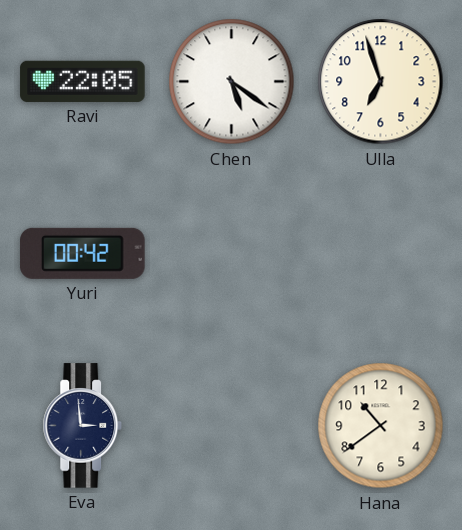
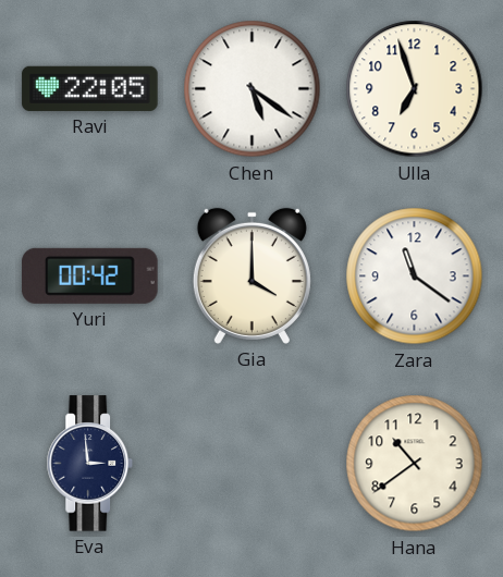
Gia: none -> 4:00 (251, 275)
Zara: none -> 11:21 (415, 277)
